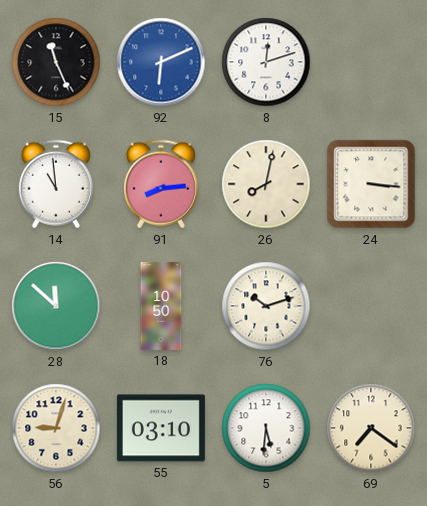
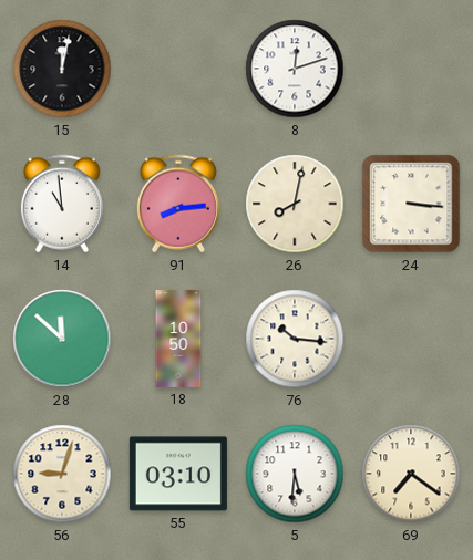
15: 11:26 -> 12:02 (62, 69)
92: 6:11 -> none (161, 62)
76: 10:12 -> 10:16 (295, 339)
